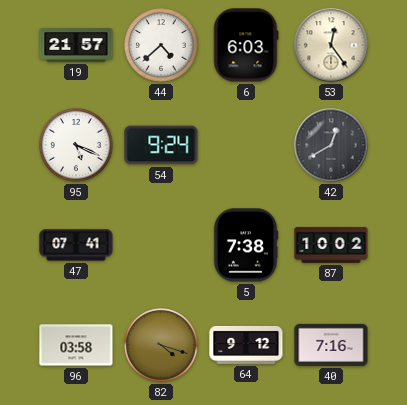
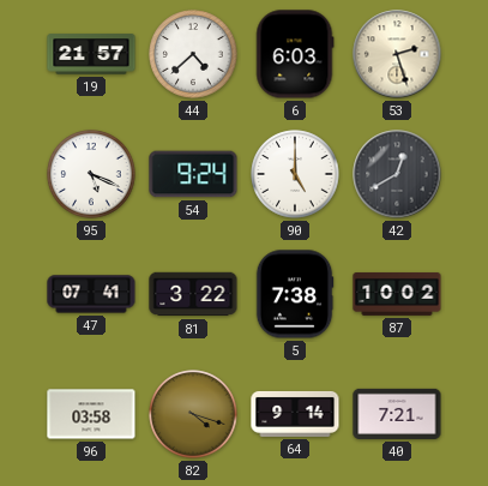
53: 12:24 -> 2:27 (397, 54)
90: none -> 5:00 (295, 174)
81: none -> 3:22 (193, 294)
64: 9:12 -> 9:14 (295, 414)
40: 7:16 -> 7:21 (397, 414)
